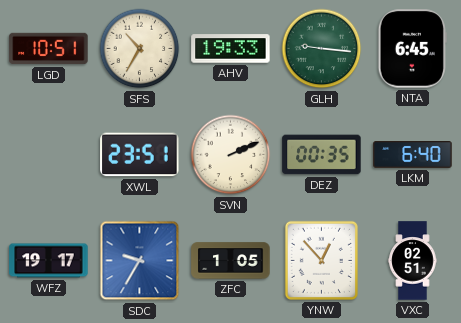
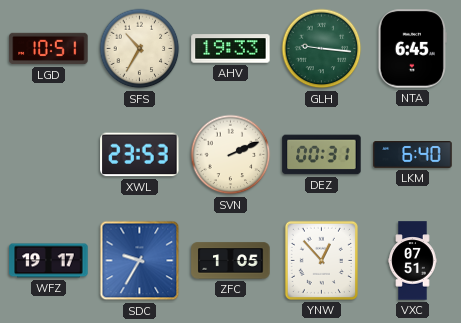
XWL: 23:51 -> 23:53 (140, 155)
DEZ: 00:35 -> 00:31 (322, 155)
VXC: 02:51 -> 07:51 (413, 261)
